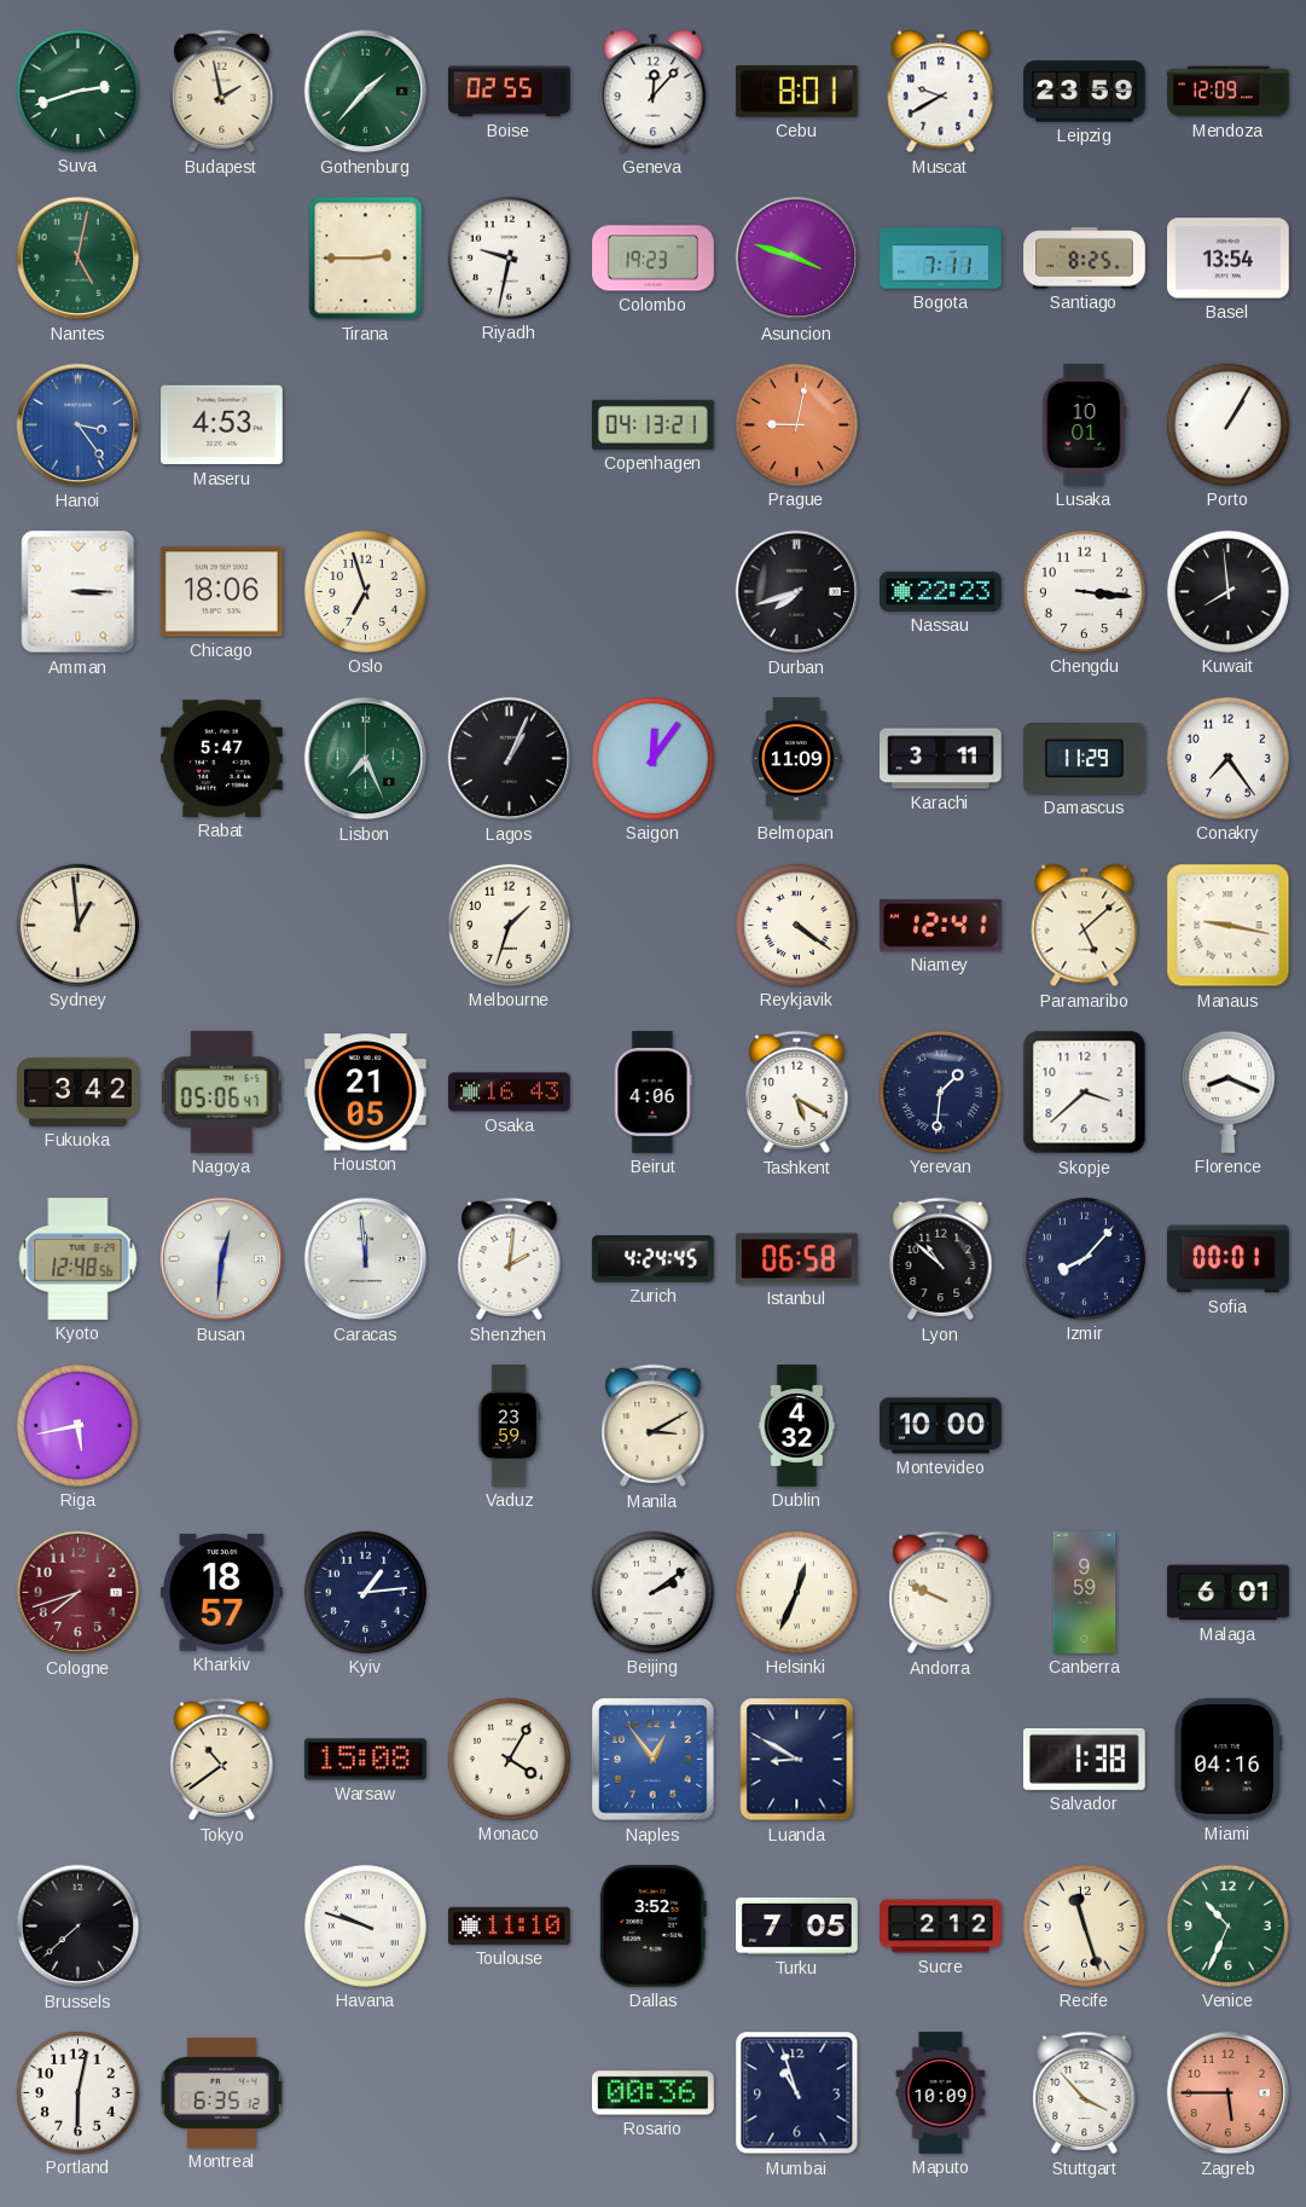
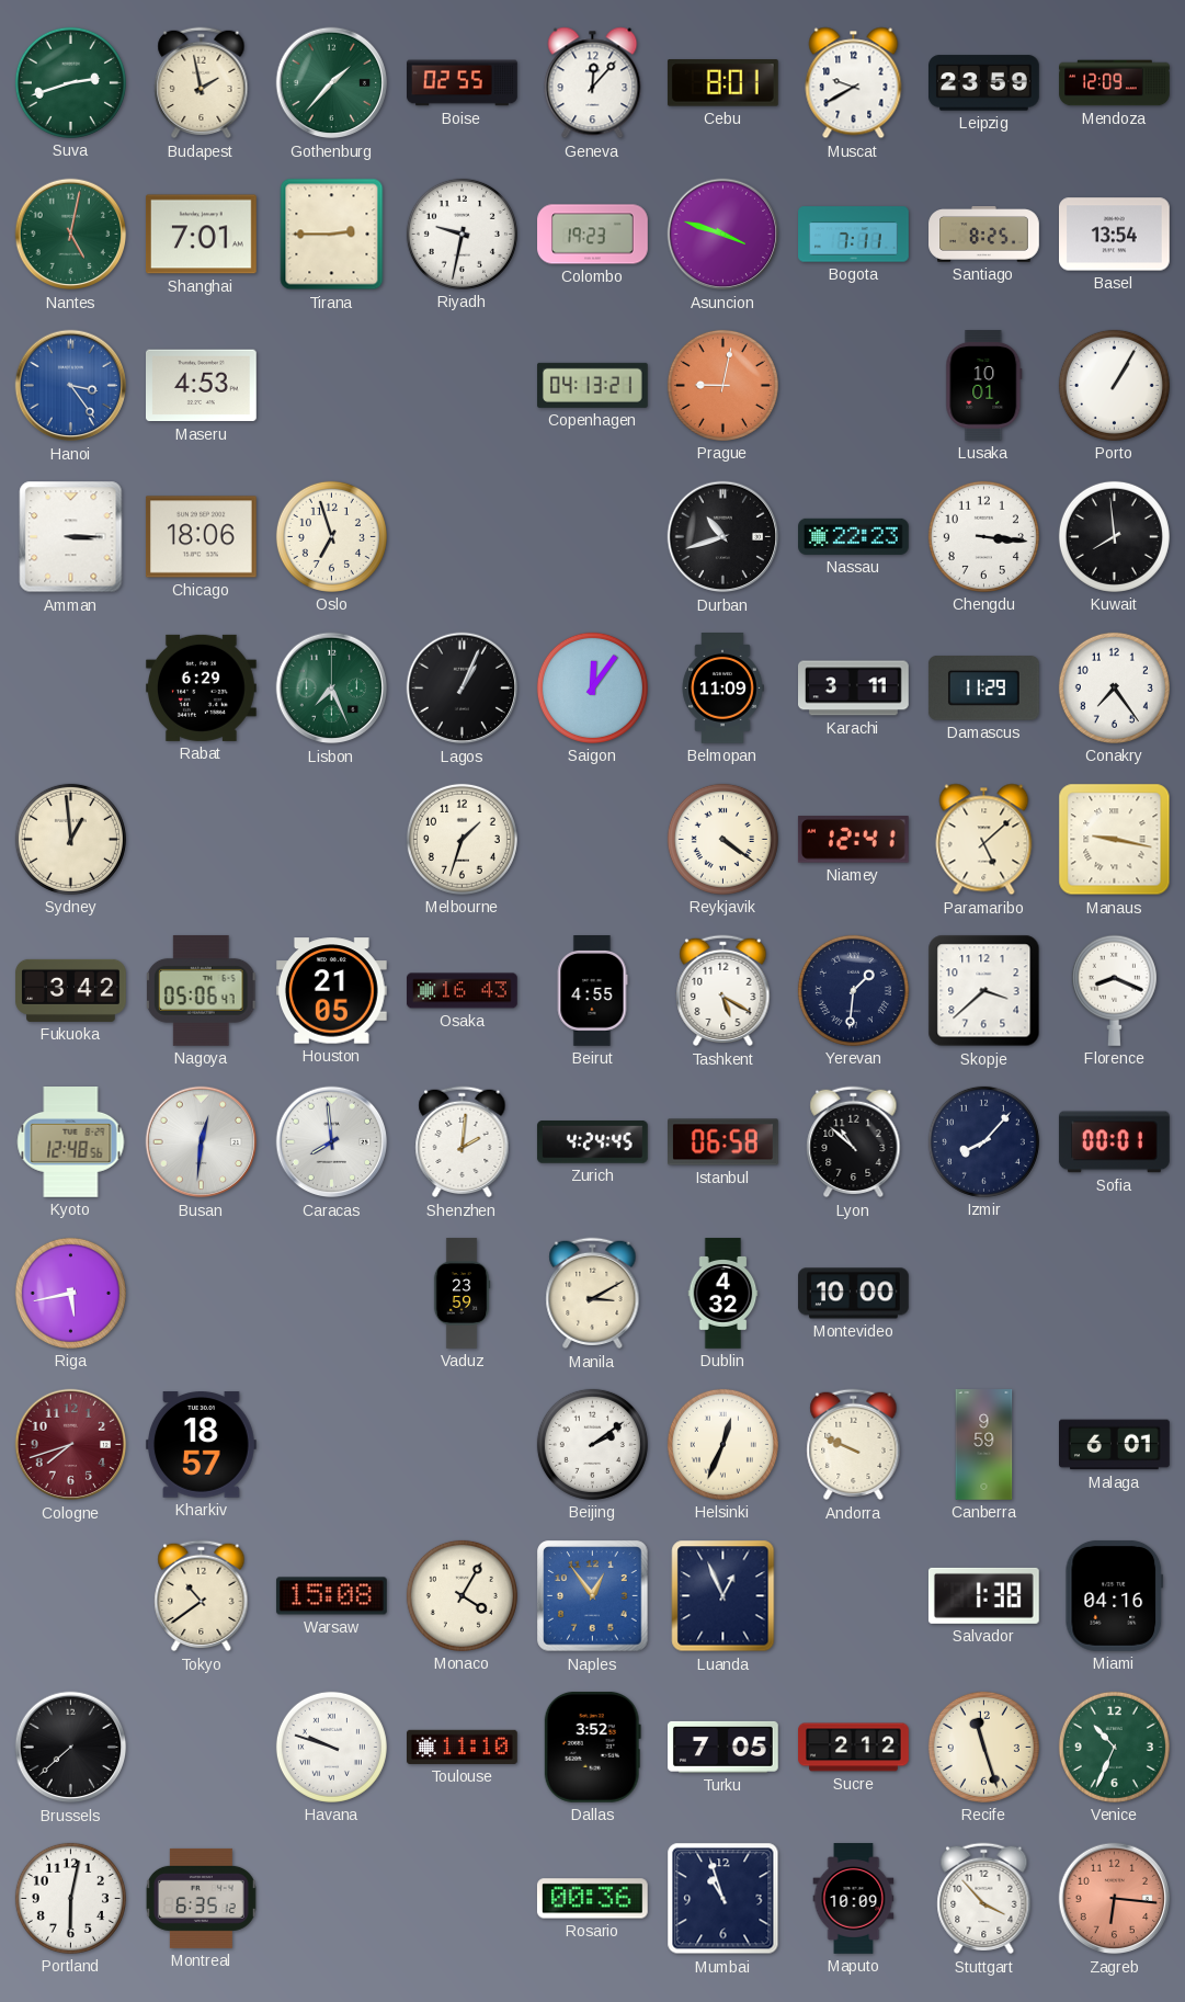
Shanghai: none -> 7:01 (201, 235)
Durban: 7:42 -> 10:42 (723, 537)
Rabat: 5:47 -> 6:29 (202, 687)
Beirut: 4:06 -> 4:55 (592, 991)
Caracas: 11:59 -> 7:59 (332, 1142)
Kyiv: 1:14 -> none (365, 1592)
Luanda: 8:50 -> 12:56 (723, 1596)
Zagreb: 5:45 -> 6:16 (1115, 1899)
